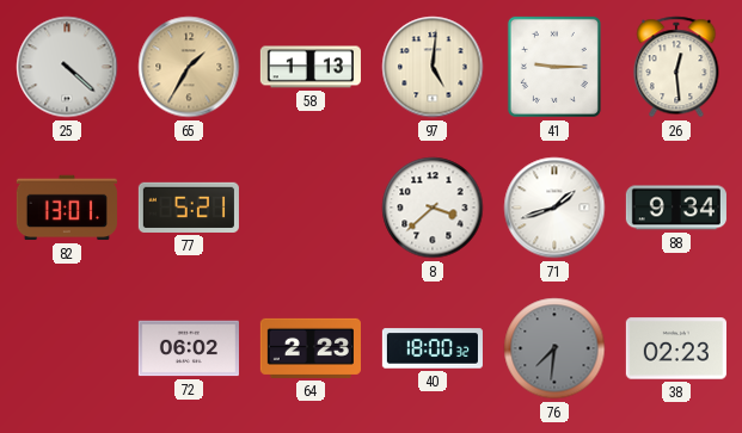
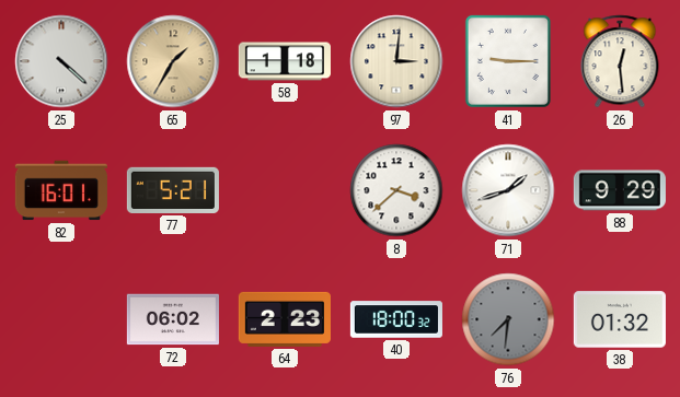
58: 1:13 -> 1:18 (285, 61)
97: 5:01 -> 3:01 (396, 61)
82: 13:01 -> 16:01 (61, 190)
88: 9:34 -> 9:29 (620, 190)
38: 02:23 -> 01:32 (620, 319)
